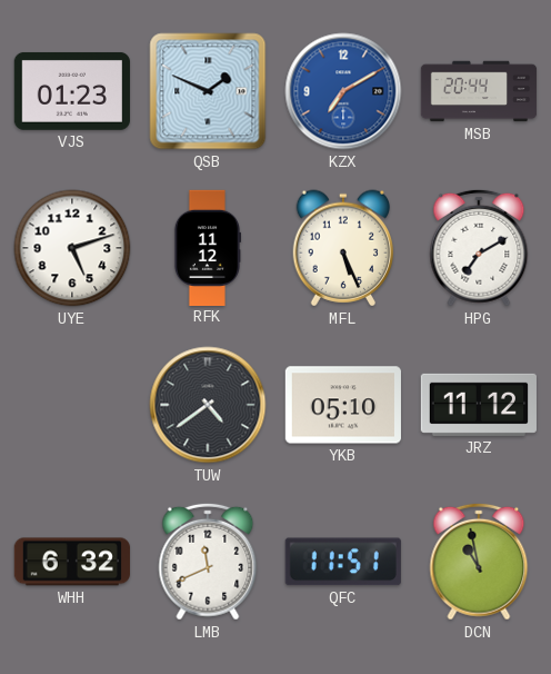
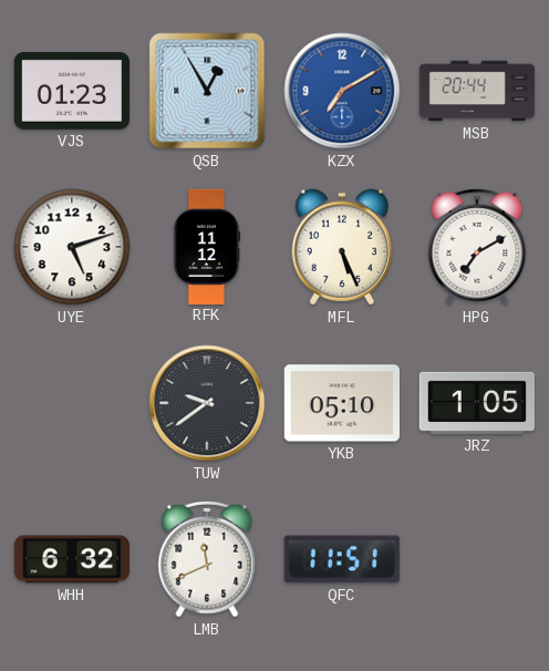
QSB: 1:49 -> 12:55 (207, 91)
TUW: 4:39 -> 9:39 (207, 403)
JRZ: 11:12 -> 1:05 (477, 403)
DCN: 10:58 -> none (479, 562)
